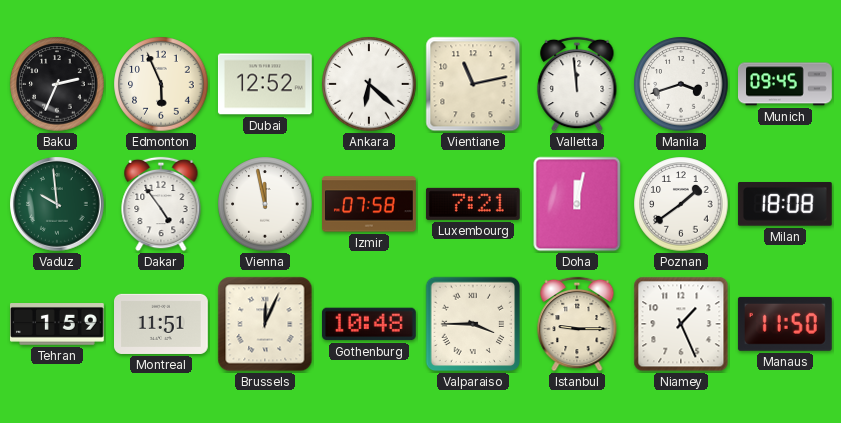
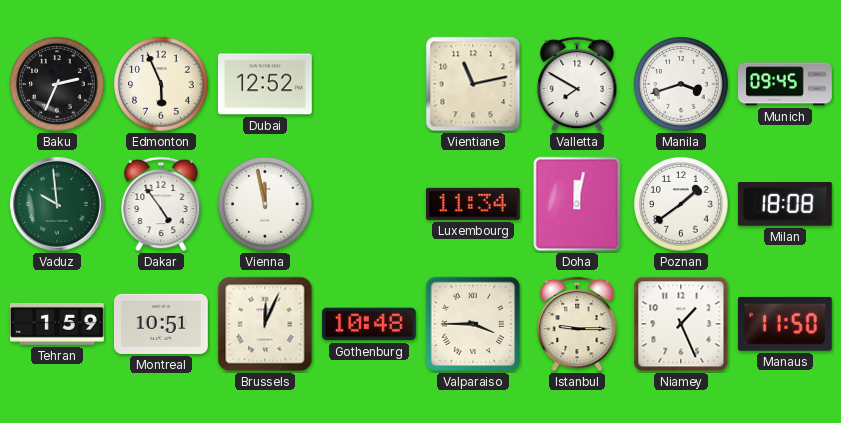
Ankara: 6:22 -> none (369, 84)
Valletta: 11:59 -> 7:50 (577, 84)
Izmir: 07:58 -> none (370, 204)
Luxembourg: 7:21 -> 11:34 (473, 204)
Montreal: 11:51 -> 10:51 (162, 324)
